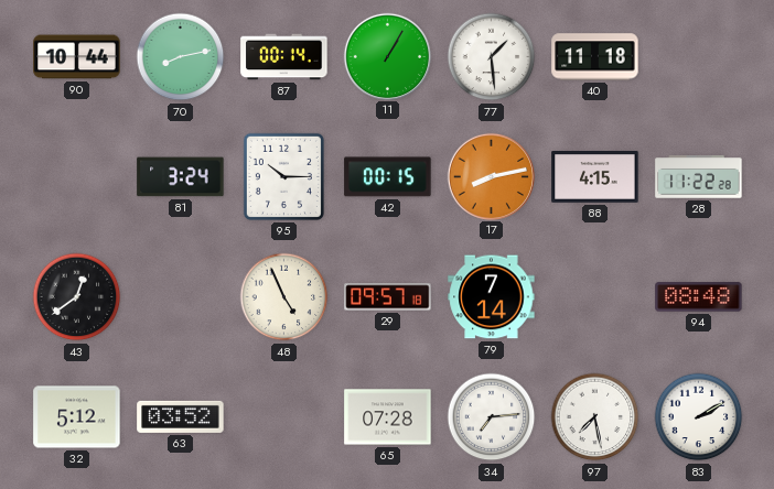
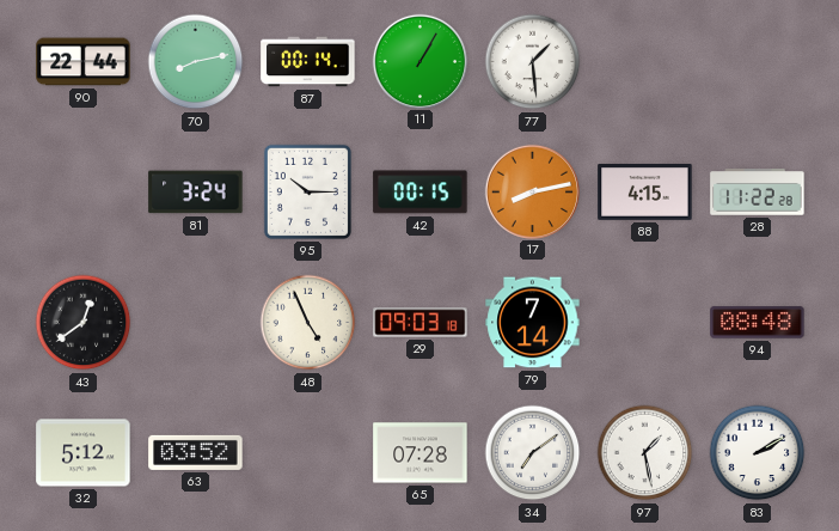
90: 10:44 -> 22:44 (84, 62)
40: 11:18 -> none (595, 57)
29: 09:57 -> 09:03 (421, 323)
34: 7:14 -> 7:09 (533, 453)
97: 7:28 -> 1:28 (645, 453)
